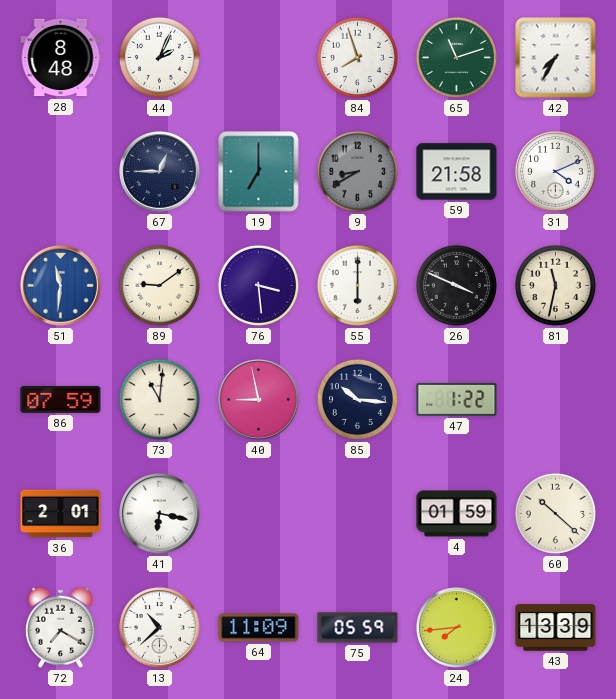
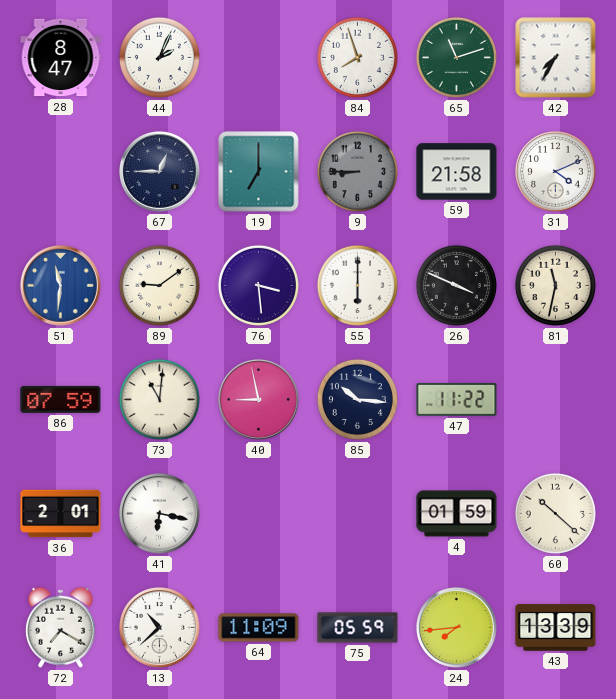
28: 8:48 -> 8:47 (61, 58)
9: 8:40 -> 8:45 (357, 171)
47: 1:22 -> 11:22 (457, 399)
